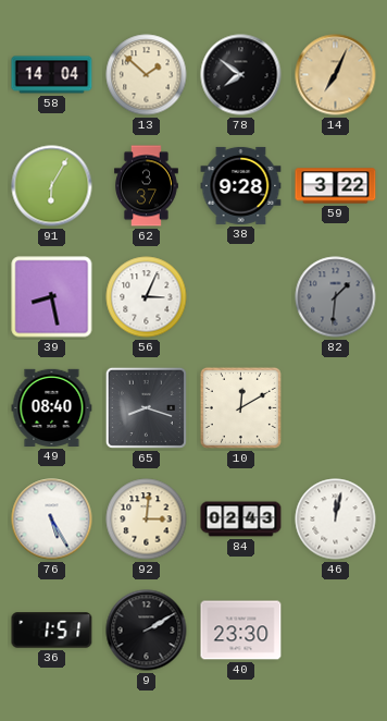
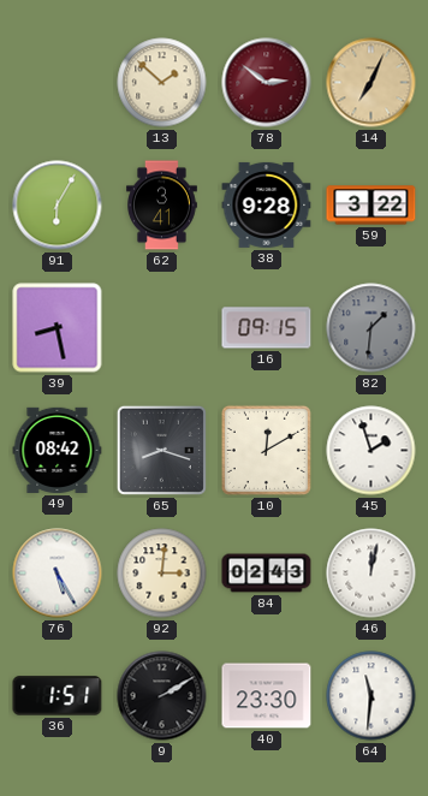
58: 14:04 -> none (52, 75)
78: 7:51 -> 2:51 (267, 83)
78 dial: black -> burgundy (267, 83)
62: 3:37 -> 3:41 (162, 206)
56: 3:04 -> none (147, 297)
16: none -> 09:15 (267, 328)
49: 08:40 -> 08:42 (58, 450)
45: none -> 1:57 (371, 451)
64: none -> 11:31 (371, 696)
